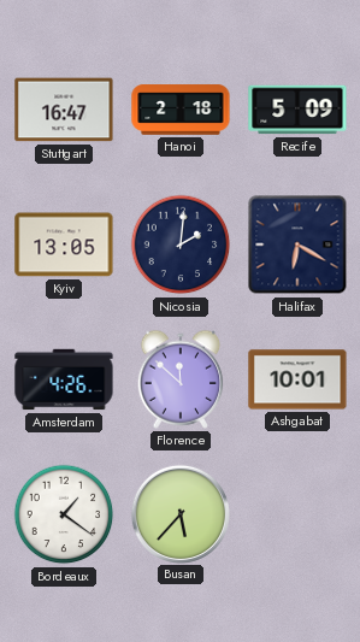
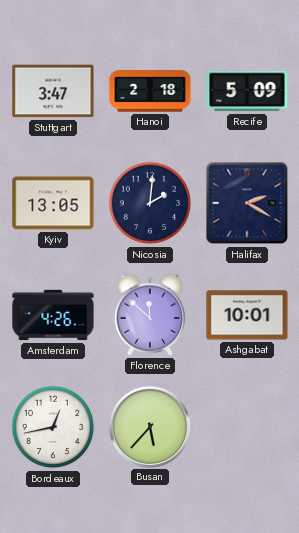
Stuttgart: 16:47 -> 3:47 (53, 91)
Halifax: 6:20 -> 2:20 (247, 203)
Bordeaux: 1:21 -> 12:43 (53, 427)
